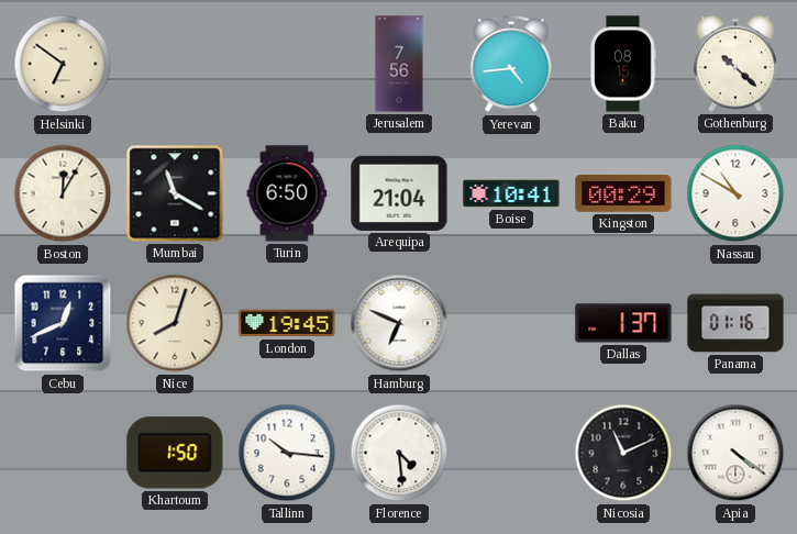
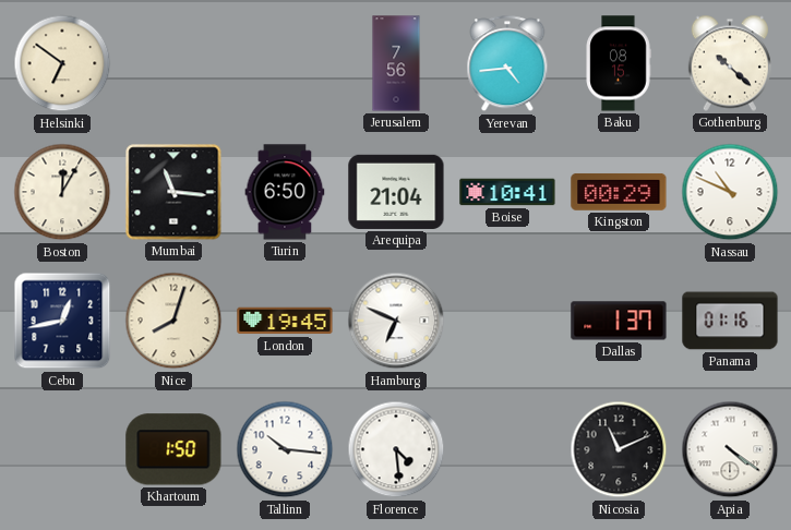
Mumbai: 11:20 -> 11:16 (173, 192)
Nassau: 10:50 -> 10:49 (730, 192)
Cebu: 12:41 -> 12:43 (62, 321)
